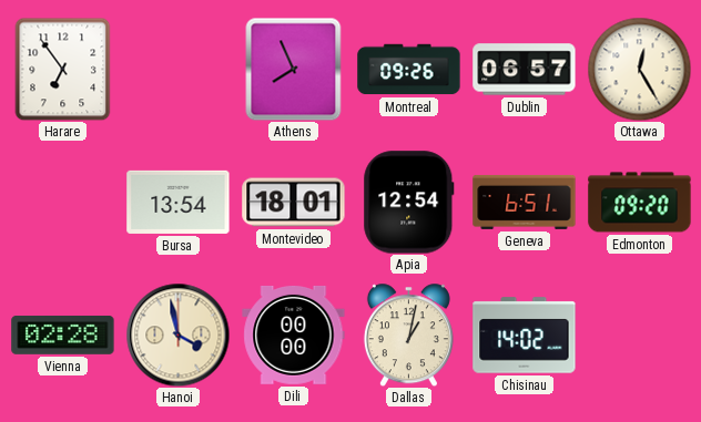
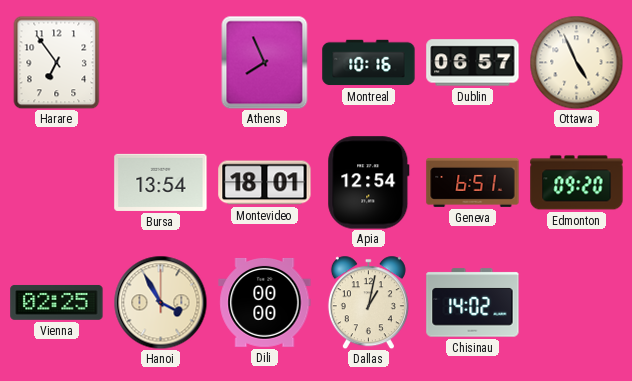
Montreal: 09:26 -> 10:16 (369, 63)
Ottawa: 12:25 -> 4:56 (576, 62)
Vienna: 02:28 -> 02:25 (57, 302)
Hanoi: 3:58 -> 3:55 (160, 302)
